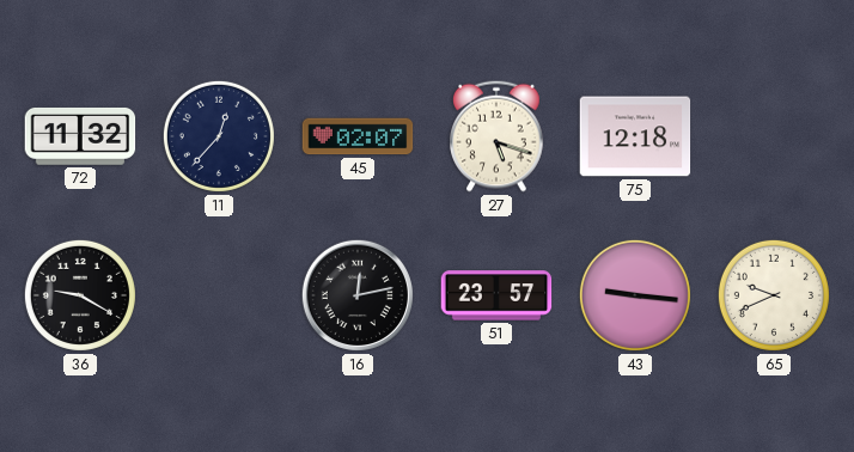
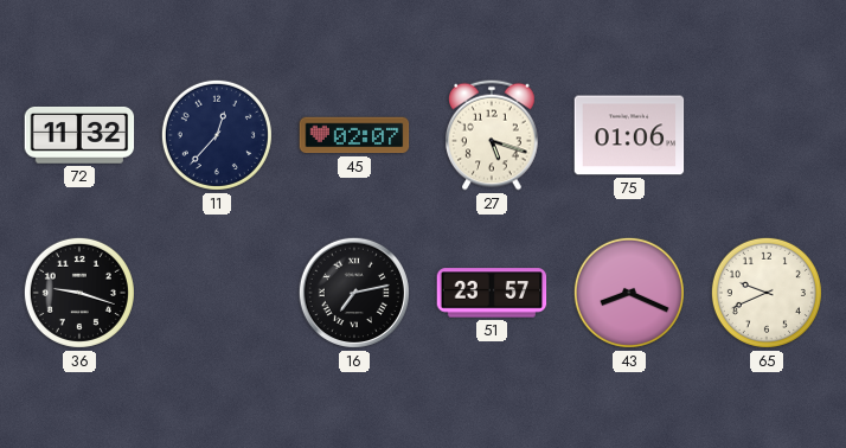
75: 12:18 -> 01:06 (629, 135)
36: 9:20 -> 9:18 (79, 293)
16: 12:13 -> 7:13 (354, 293)
43: 9:16 -> 8:19 (629, 293)
